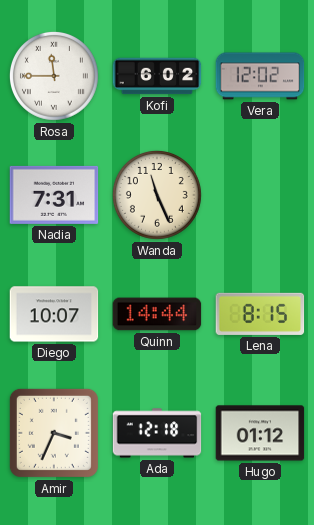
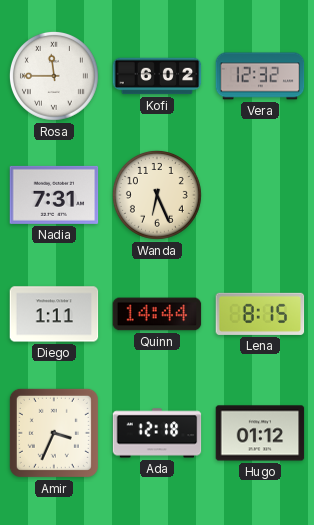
Vera: 12:02 -> 12:32 (260, 76)
Wanda: 11:26 -> 6:26 (157, 195)
Diego: 10:07 -> 1:11 (54, 314)
